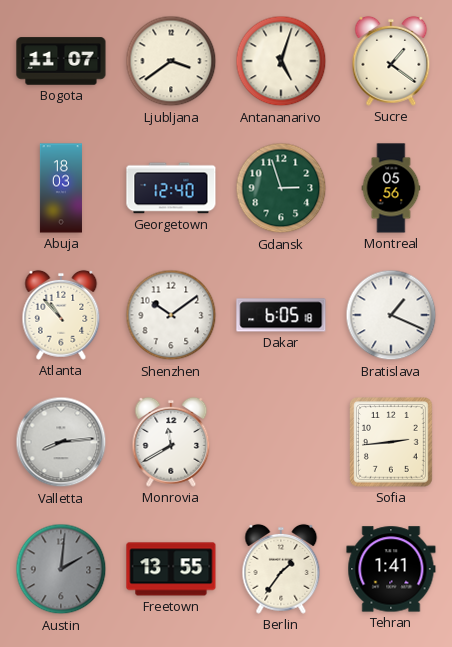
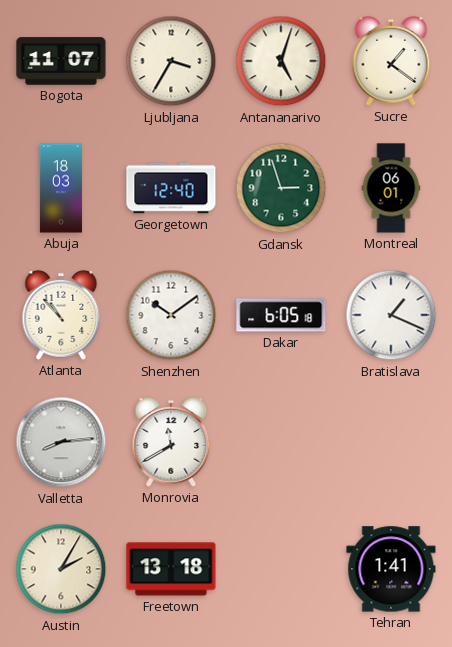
Ljubljana: 3:39 -> 3:35 (171, 61)
Montreal: 05:56 -> 06:01 (391, 188)
Sofia: 2:44 -> none (392, 443)
Austin: 2:01 -> 2:05 (61, 569)
Austin dial: grey -> cream (61, 569)
Freetown: 13:55 -> 13:18 (171, 569)
Berlin: 1:36 -> none (281, 569)
